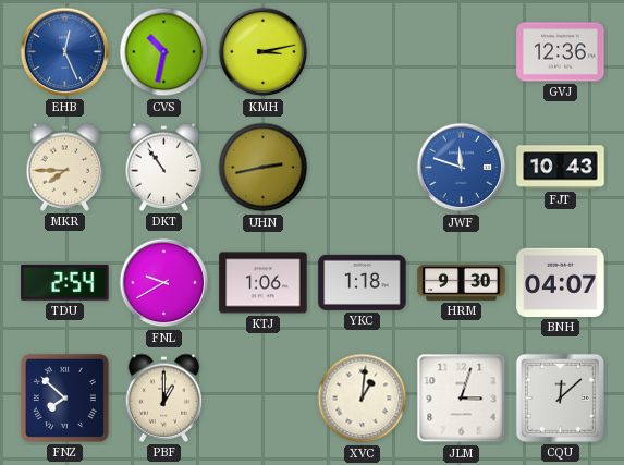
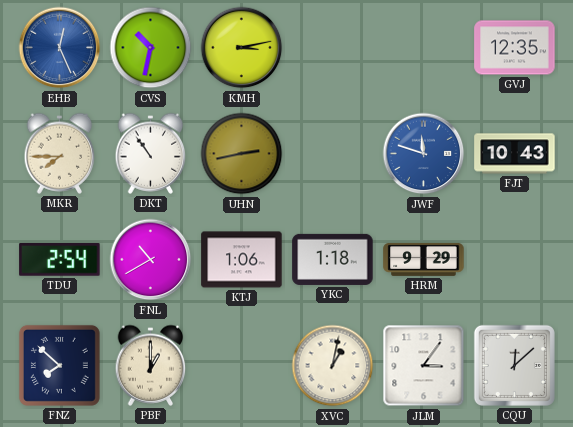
GVJ: 12:36 -> 12:35 (515, 48)
FNL: 9:40 -> 10:40 (151, 260)
HRM: 9:30 -> 9:29 (424, 259)
BNH: 04:07 -> none (561, 282)
XVC: 1:01 -> 1:02 (333, 366)
JLM: 3:03 -> 3:06 (424, 366)
